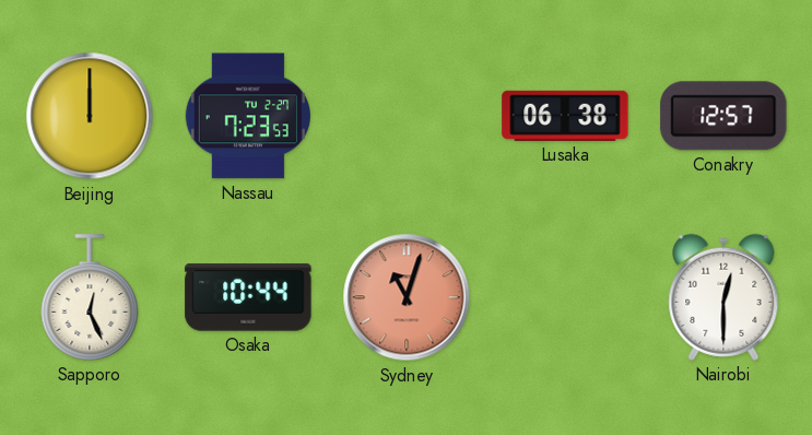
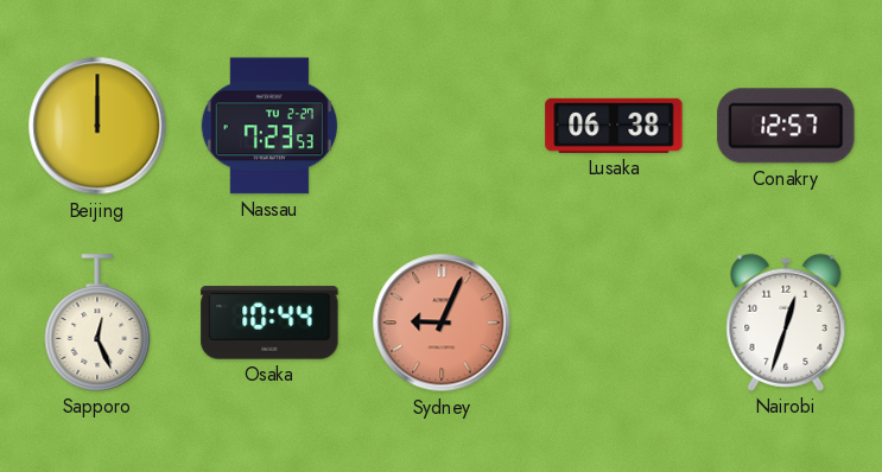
Sydney: 11:03 -> 9:04 (442, 323)
Nairobi: 12:30 -> 12:33 (786, 323)
